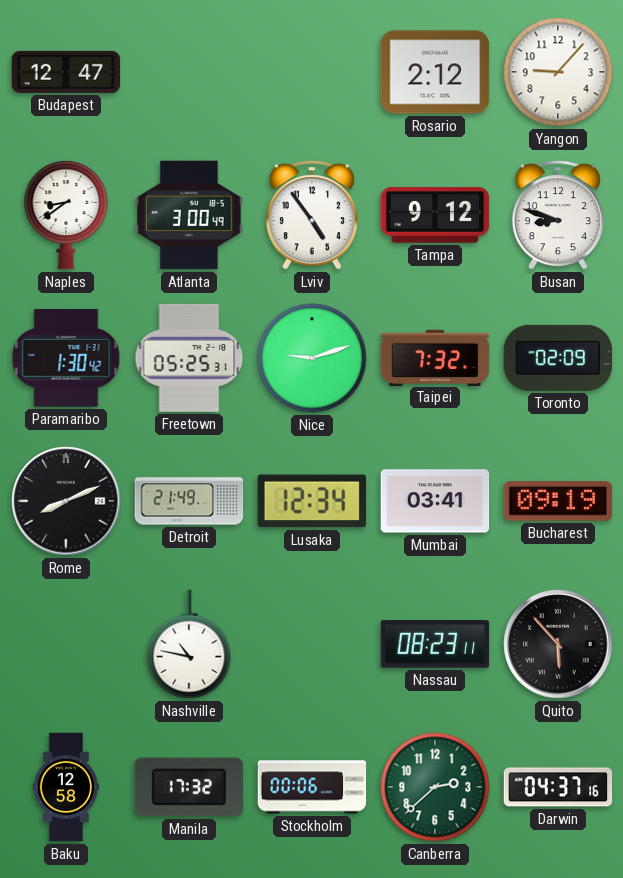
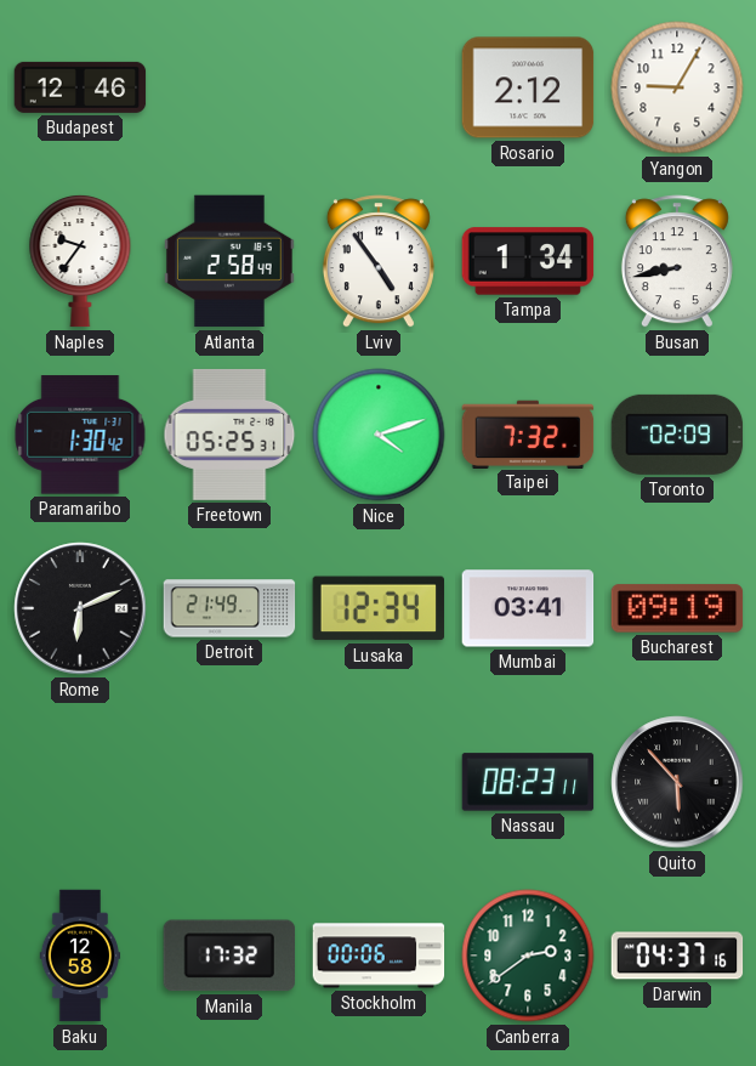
Budapest: 12:47 -> 12:46 (80, 87)
Yangon: 9:07 -> 9:05 (677, 87)
Naples: 8:39 -> 9:36 (80, 261)
Atlanta: 3:00 -> 2:58 (229, 261)
Tampa: 9:12 -> 1:34 (528, 261)
Busan: 8:48 -> 8:43 (677, 261)
Nice: 9:12 -> 4:12 (379, 435)
Rome: 8:11 -> 6:11 (80, 608)
Nashville: 10:47 -> none (189, 644)
Canberra: 2:38 -> 2:39 (528, 956)
